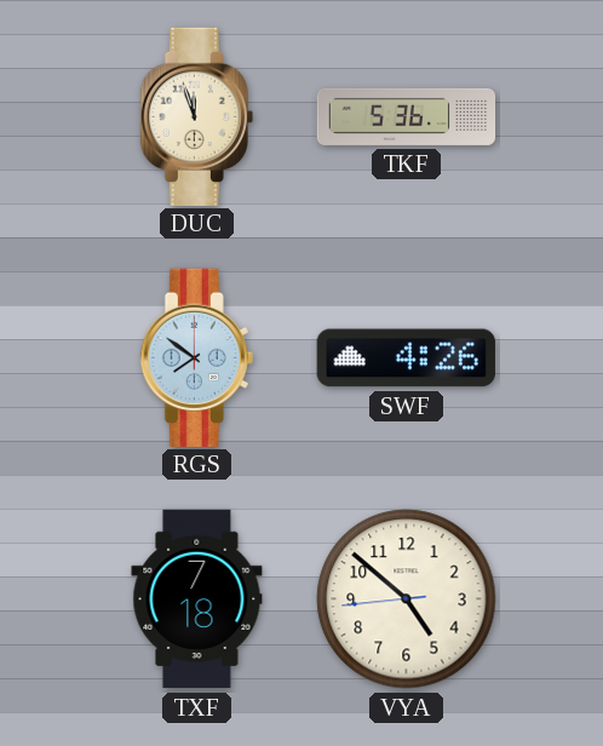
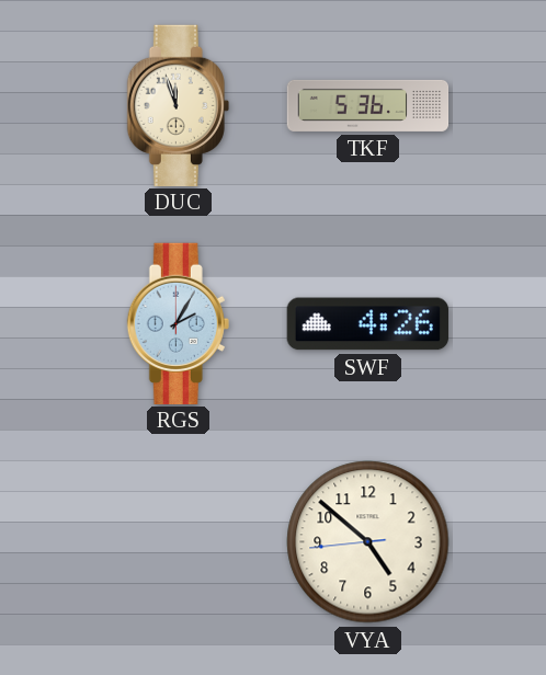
RGS: 7:51 -> 2:05 (178, 323)
TXF: 7:18 -> none (197, 599)
